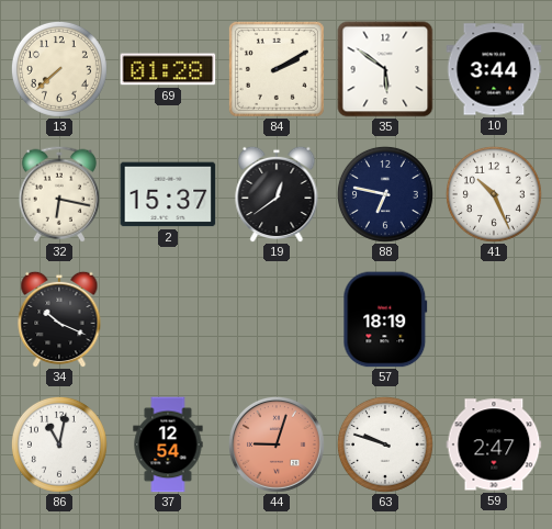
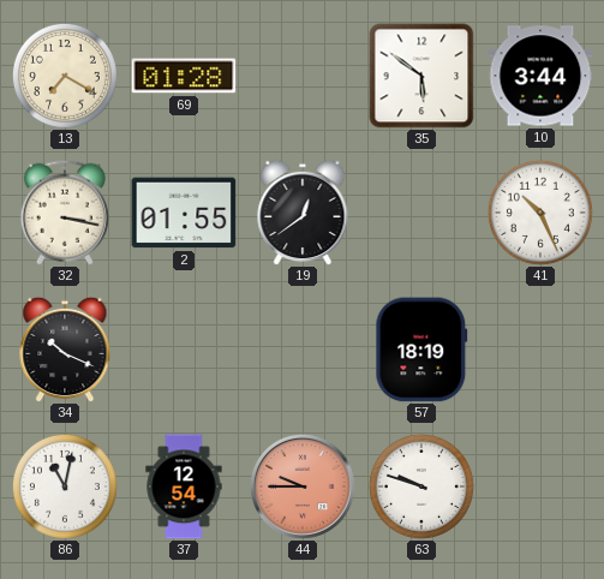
13: 7:38 -> 7:20 (65, 76)
84: 2:10 -> none (277, 69)
32: 6:17 -> 3:17 (65, 213)
2: 15:37 -> 01:55 (184, 213)
88: 6:47 -> none (385, 194)
44: 9:03 -> 9:45 (303, 487)
59: 2:47 -> none (494, 444)
